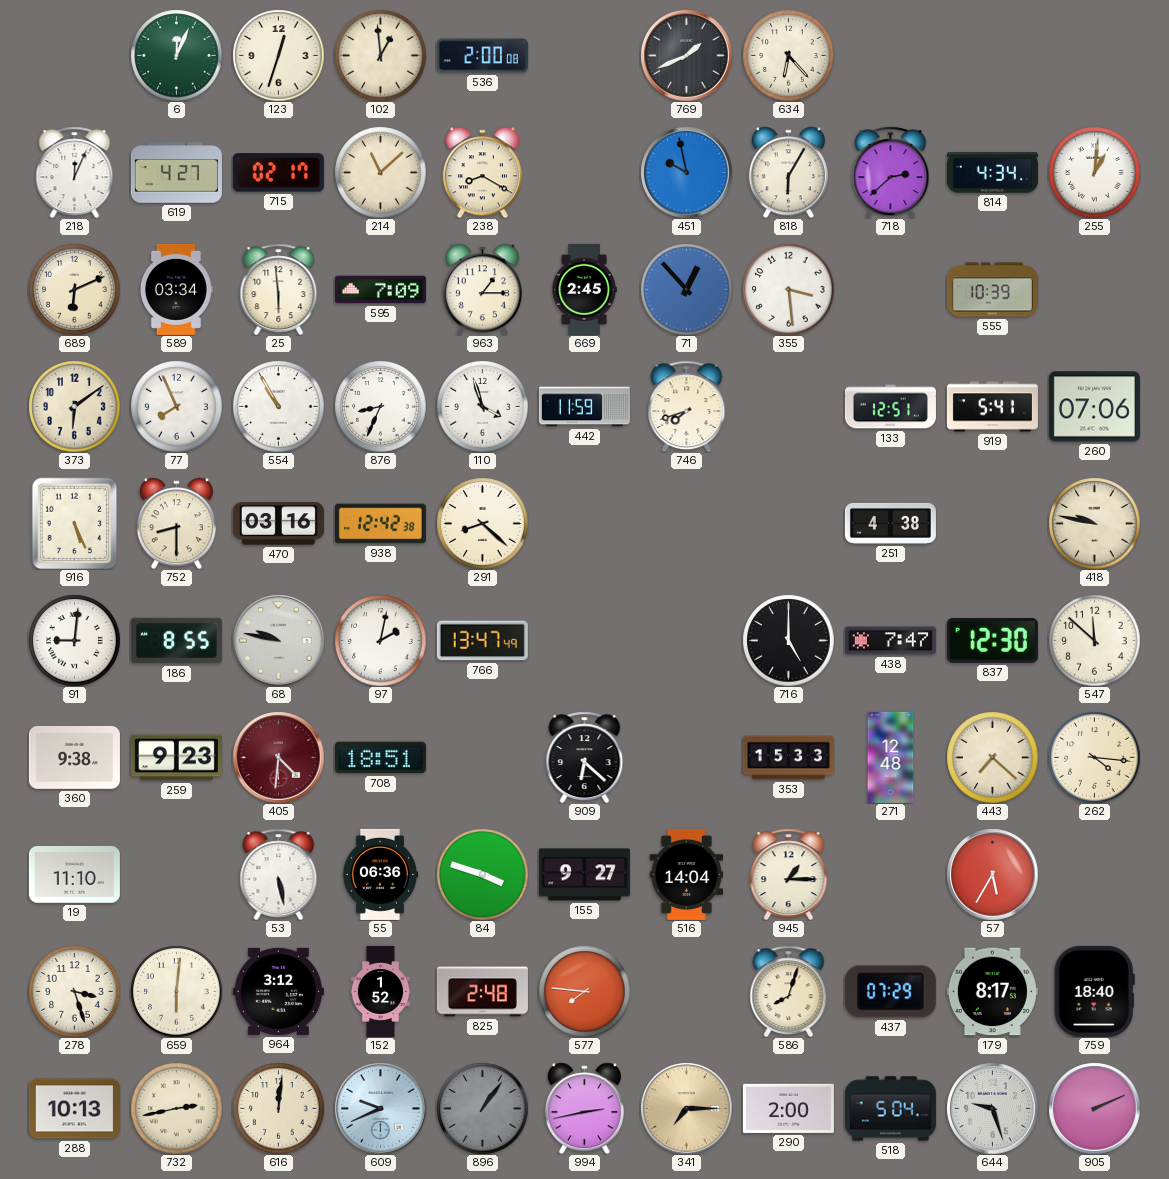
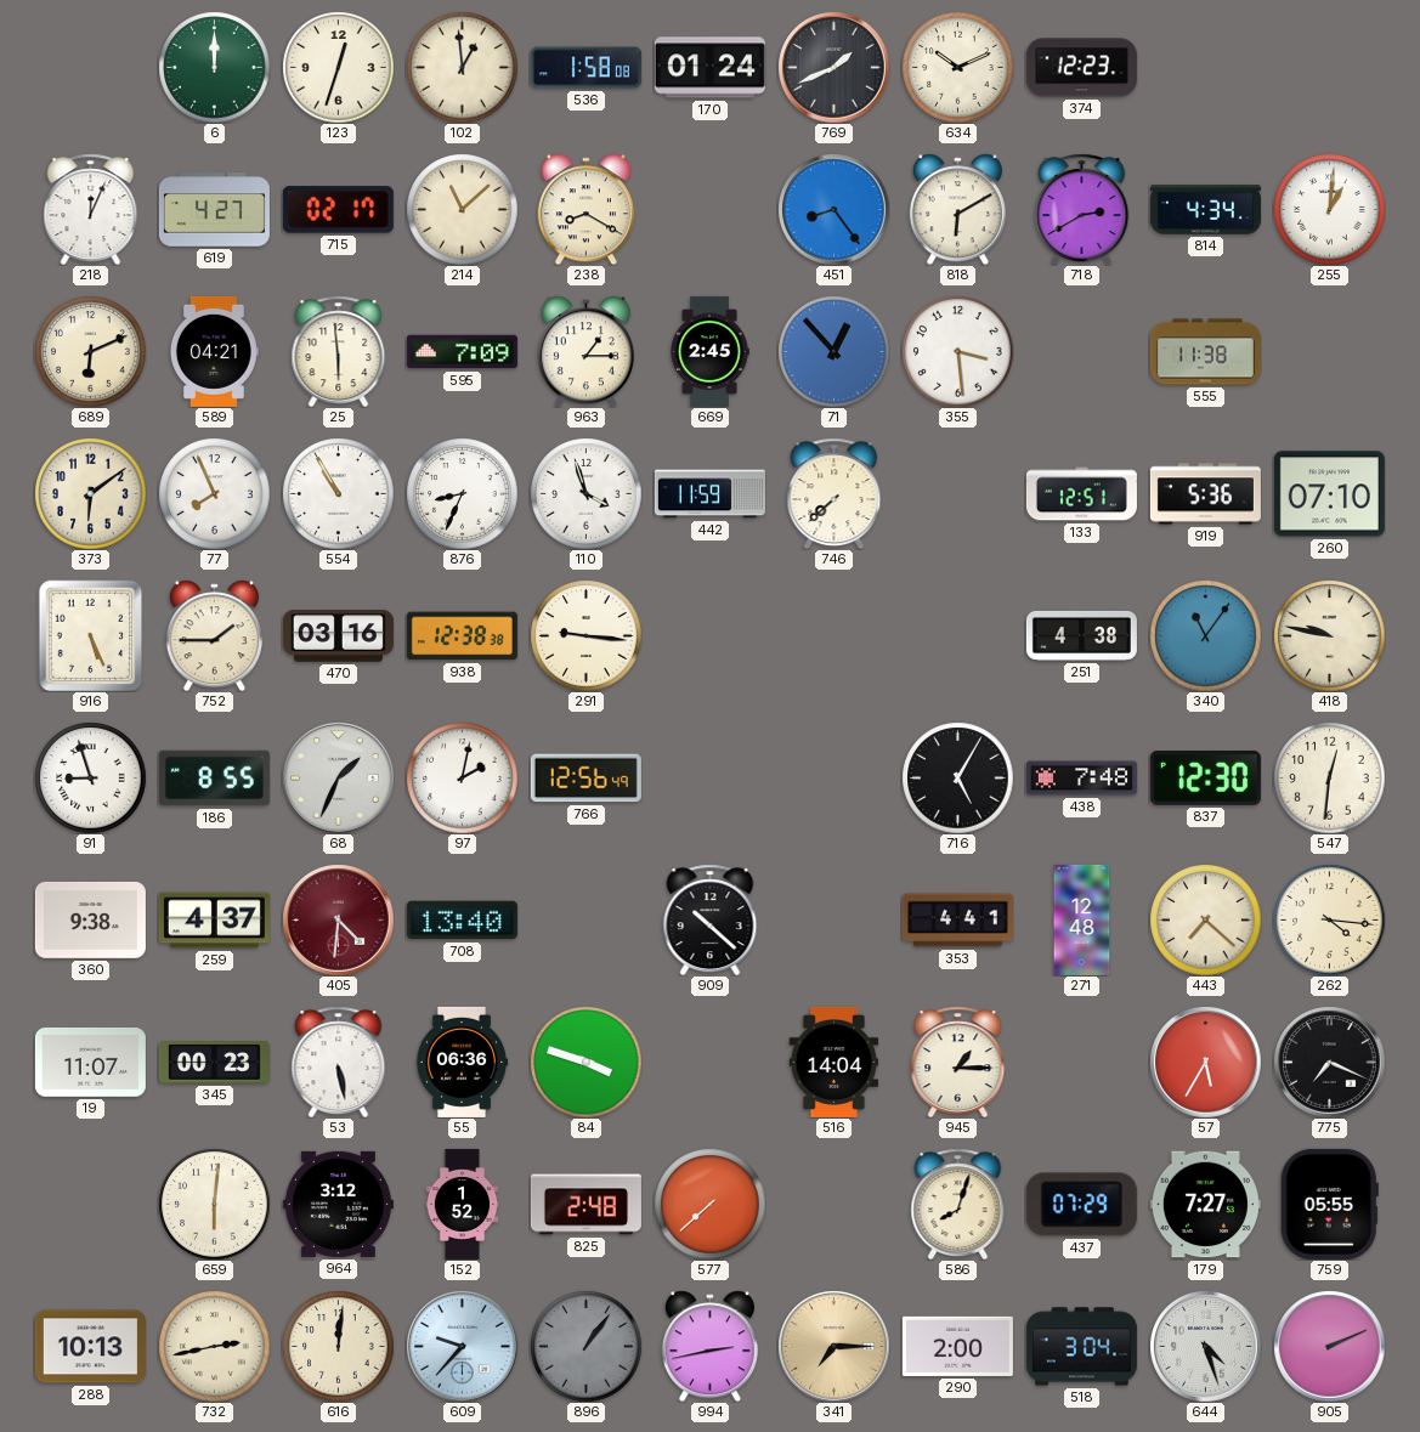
6: 12:04 -> 12:00 (214, 67)
536: 2:00 -> 1:58 (585, 68)
170: none -> 01:24 (709, 68)
634: 6:23 -> 10:11 (957, 67)
374: none -> 12:23 (1081, 68)
451: 9:58 -> 8:24 (833, 209)
818: 6:05 -> 6:10 (957, 209)
718: 2:38 -> 2:40 (1082, 209)
589: 03:34 -> 04:21 (214, 351)
555: 10:39 -> 11:38 (1205, 352)
746: 7:42 -> 7:38 (835, 493)
919: 5:41 -> 5:36 (1205, 494)
260: 07:06 -> 07:10 (1329, 494)
752: 8:30 -> 1:45 (214, 635)
938: 12:42 -> 12:38 (462, 636)
291: 8:22 -> 9:16 (585, 635)
340: none -> 11:06 (1205, 635)
91: 9:01 -> 8:57 (90, 777)
68: 9:47 -> 1:34 (338, 777)
766: 13:47 -> 12:56 (585, 779)
716: 5:00 -> 5:05 (957, 777)
438: 7:47 -> 7:48 (1081, 779)
547: 11:52 -> 12:31 (1329, 777)
259: 9:23 -> 4:37 (214, 921)
708: 18:51 -> 13:40 (462, 921)
909: 6:22 -> 10:22 (711, 919)
353: 15:33 -> 4:41 (957, 921)
19: 11:10 -> 11:07 (90, 1062)
345: none -> 00:23 (214, 1063)
155: 9:27 -> none (584, 875)
775: none -> 7:19 (1329, 1062)
278: 3:27 -> none (74, 991)
577: 7:46 -> 7:38 (709, 1204)
179: 8:17 -> 7:27 (1205, 1205)
759: 18:40 -> 05:55 (1329, 1204)
609: 9:41 -> 9:37 (462, 1346)
518: 5:04 -> 3:04 (1081, 1347)
644: 9:27 -> 4:27 (1205, 1346)
